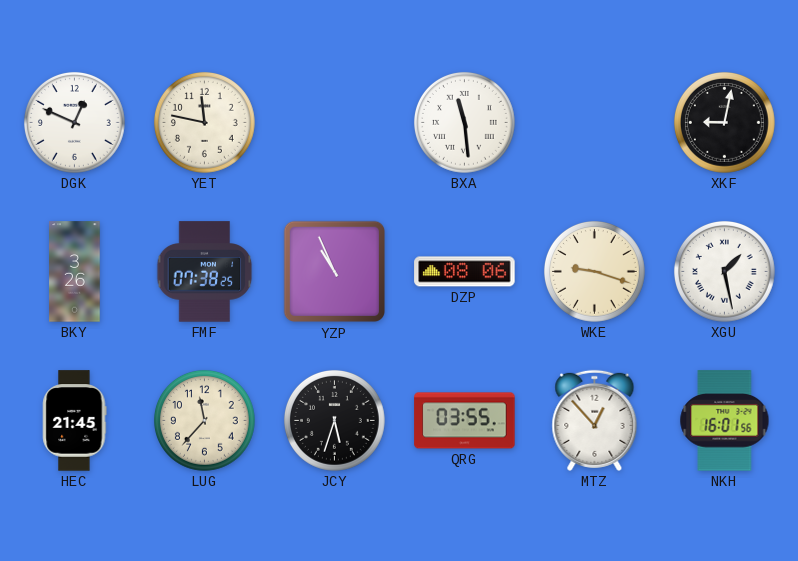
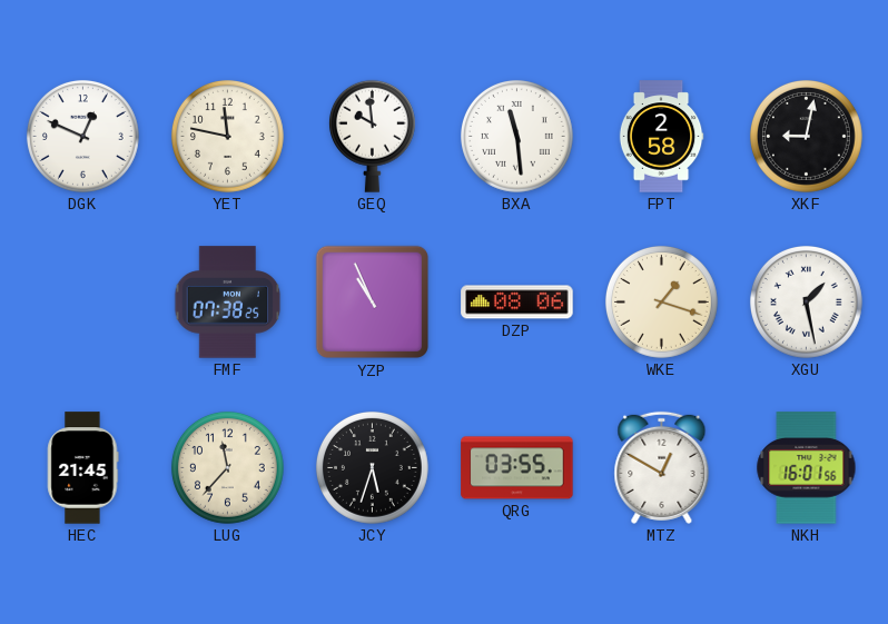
GEQ: none -> 9:59 (372, 136)
FPT: none -> 2:58 (661, 137)
BKY: 3:26 -> none (75, 272)
WKE: 9:18 -> 1:18 (661, 301)
MTZ: 12:53 -> 12:50 (662, 467)
